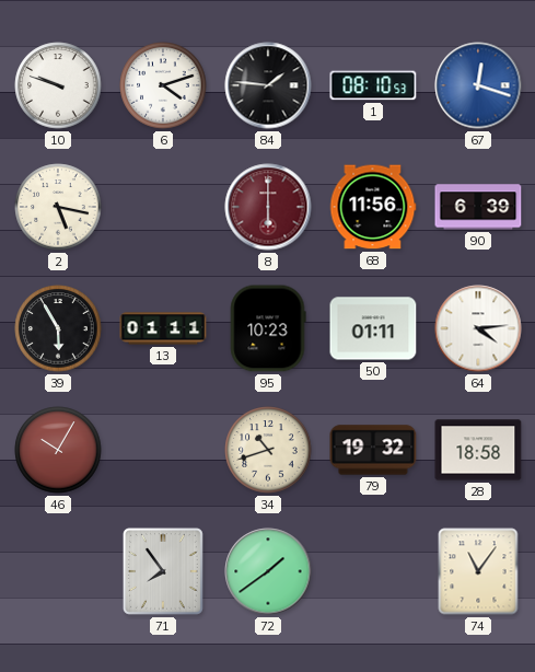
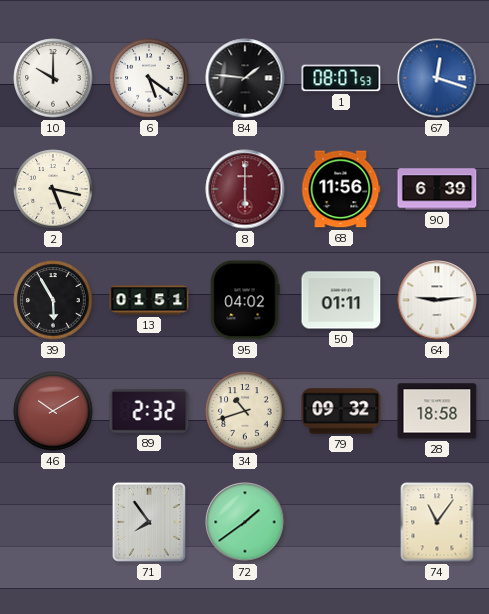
10: 9:48 -> 10:00 (53, 78)
6: 4:12 -> 5:21 (149, 78)
1: 08:10 -> 08:07 (341, 78)
13: 01:11 -> 01:51 (149, 300)
95: 10:23 -> 04:02 (245, 300)
64: 4:14 -> 9:14 (437, 300)
46: 10:05 -> 10:10 (53, 411)
89: none -> 2:32 (149, 411)
79: 19:32 -> 09:32 (341, 411)
